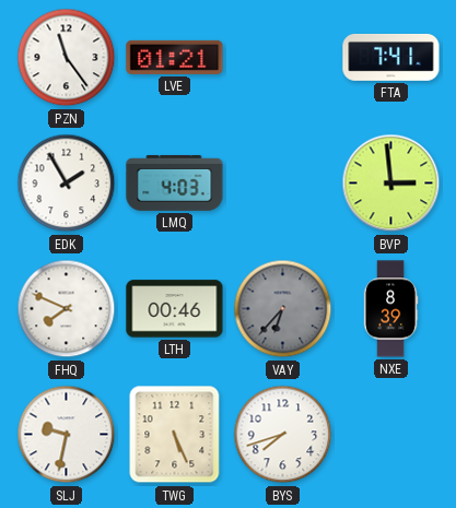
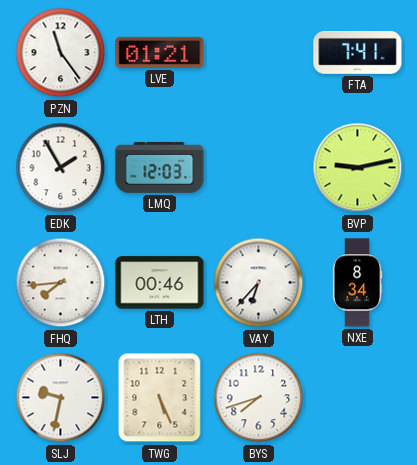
LMQ: 4:03 -> 12:03 (160, 167)
BVP: 2:59 -> 9:13 (358, 168)
FHQ: 7:49 -> 7:44 (61, 283)
VAY dial: grey -> white (259, 283)
NXE: 8:39 -> 8:34 (357, 283)
